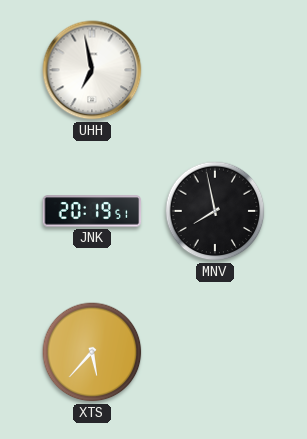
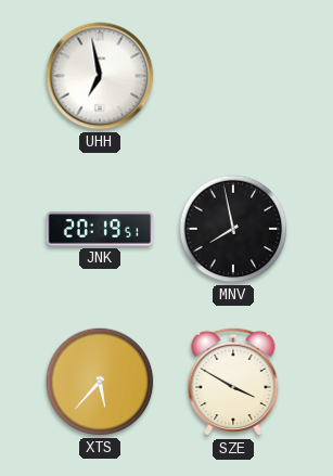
SZE: none -> 3:50 (233, 382)
